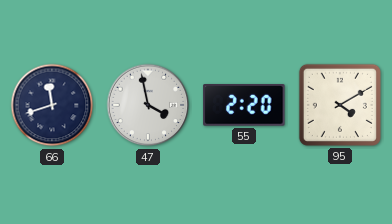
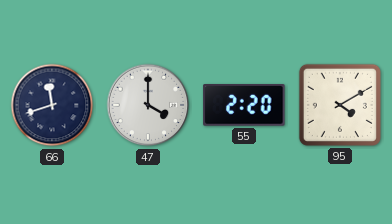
47: 3:58 -> 4:00 (148, 105)
